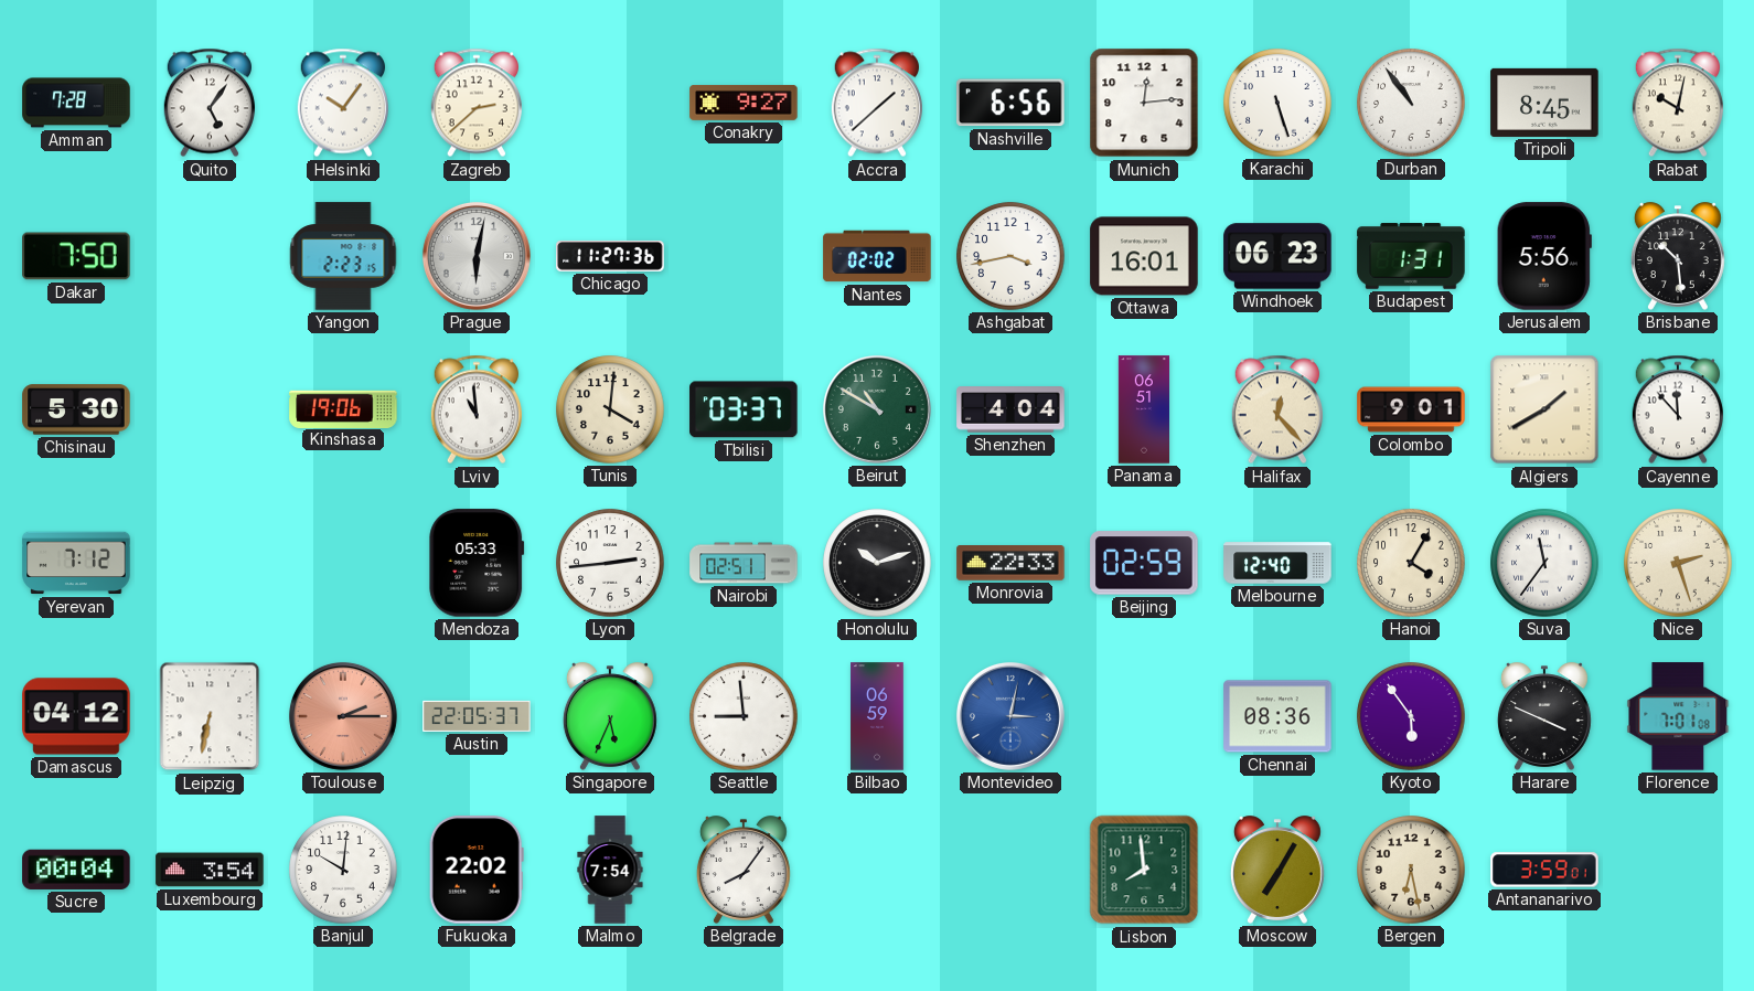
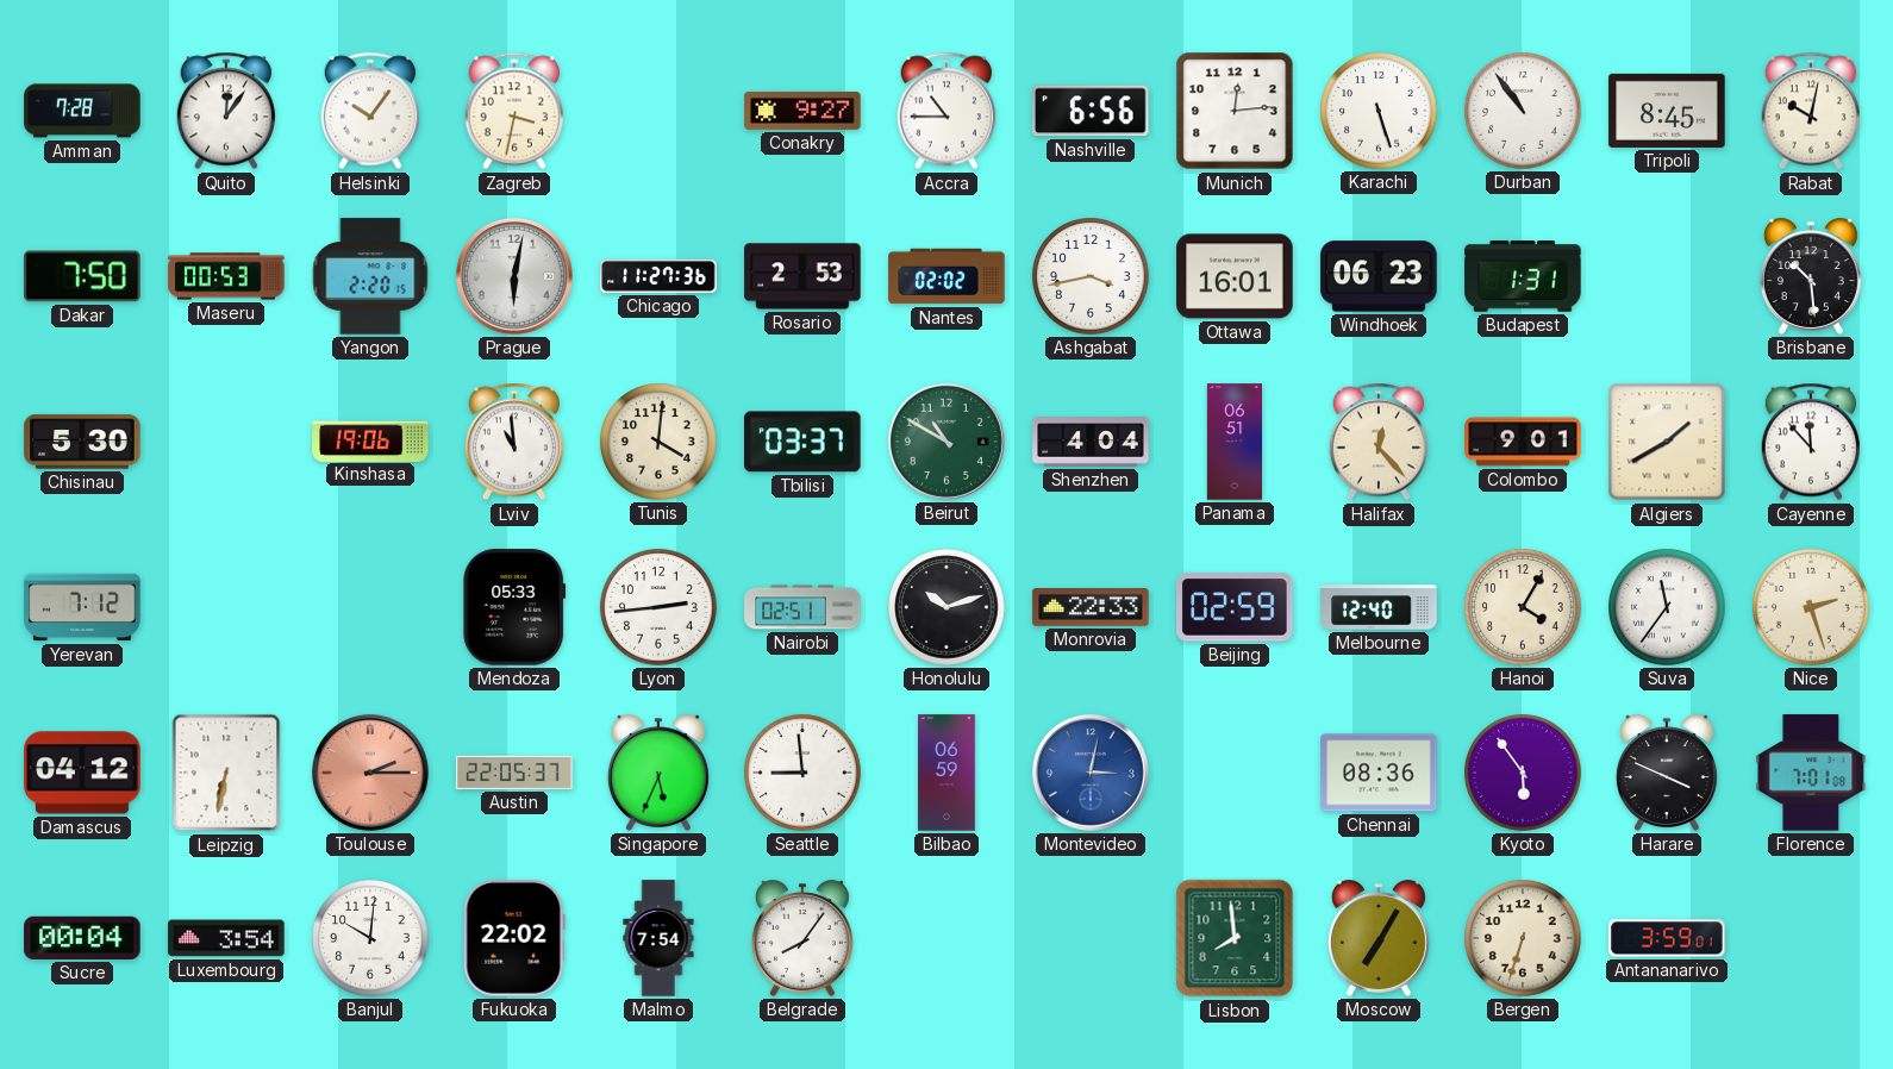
Quito: 5:06 -> 12:06 (226, 111)
Zagreb: 2:38 -> 3:32 (514, 111)
Accra: 1:38 -> 10:45 (946, 111)
Maseru: none -> 00:53 (226, 276)
Yangon: 2:23 -> 2:20 (370, 276)
Rosario: none -> 2:53 (802, 276)
Jerusalem: 5:56 -> none (1544, 256)
Bergen: 6:28 -> 6:33 (1523, 938)
